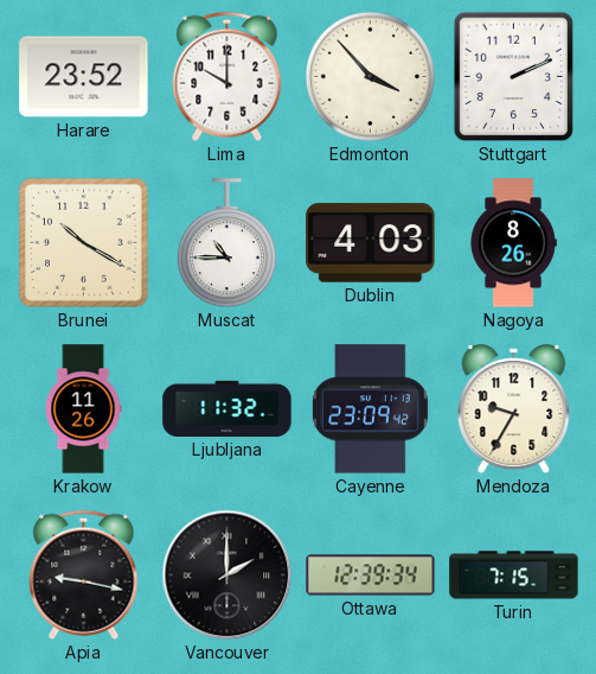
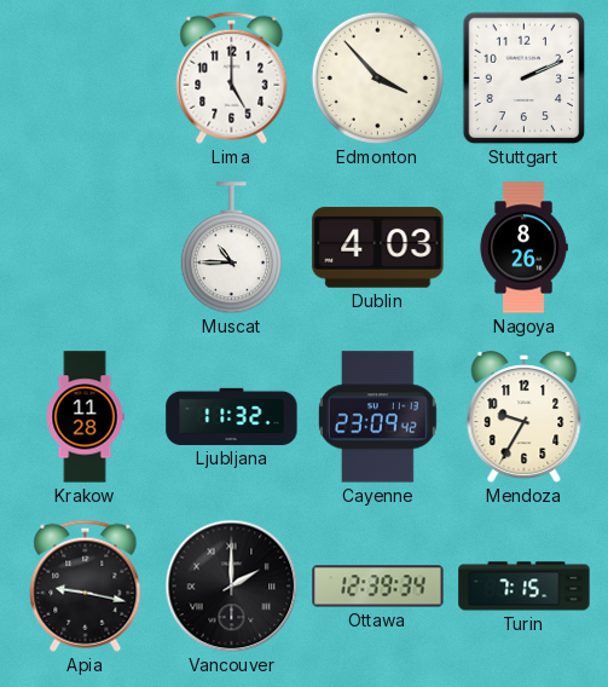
Harare: 23:52 -> none (84, 77)
Lima: 10:00 -> 5:00 (232, 77)
Brunei: 10:20 -> none (84, 243)
Krakow: 11:26 -> 11:28 (85, 417)
